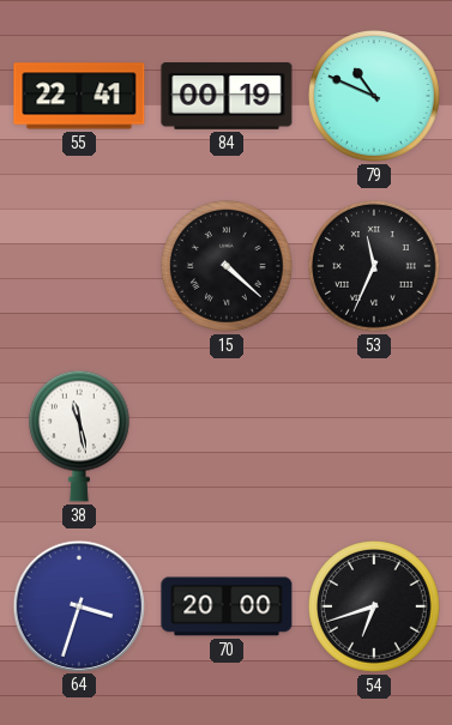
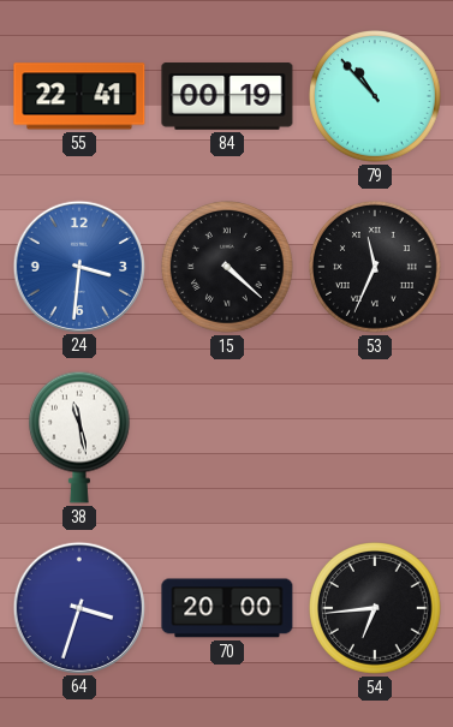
79: 10:49 -> 10:53 (376, 97)
24: none -> 3:31 (78, 266)
54: 6:42 -> 6:44 (376, 609)
